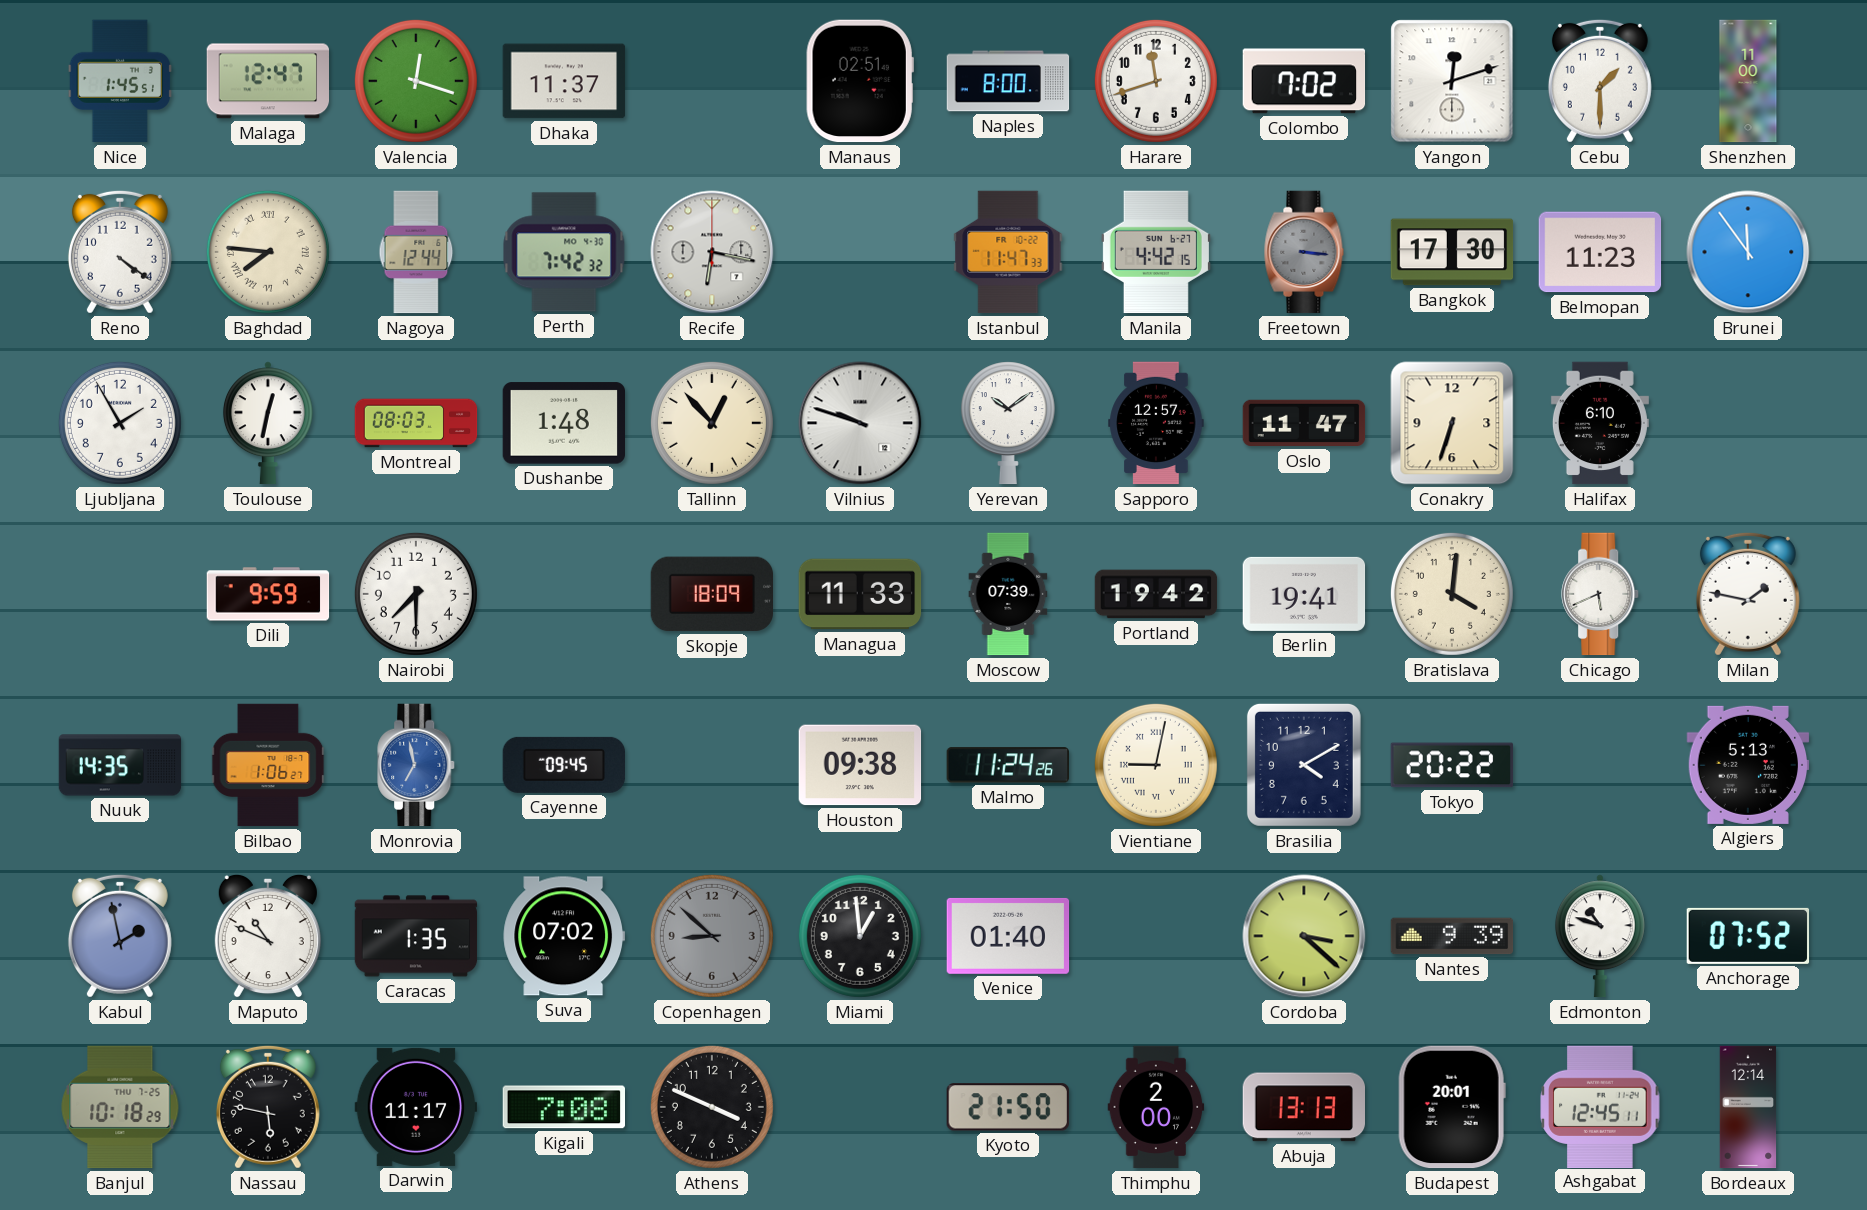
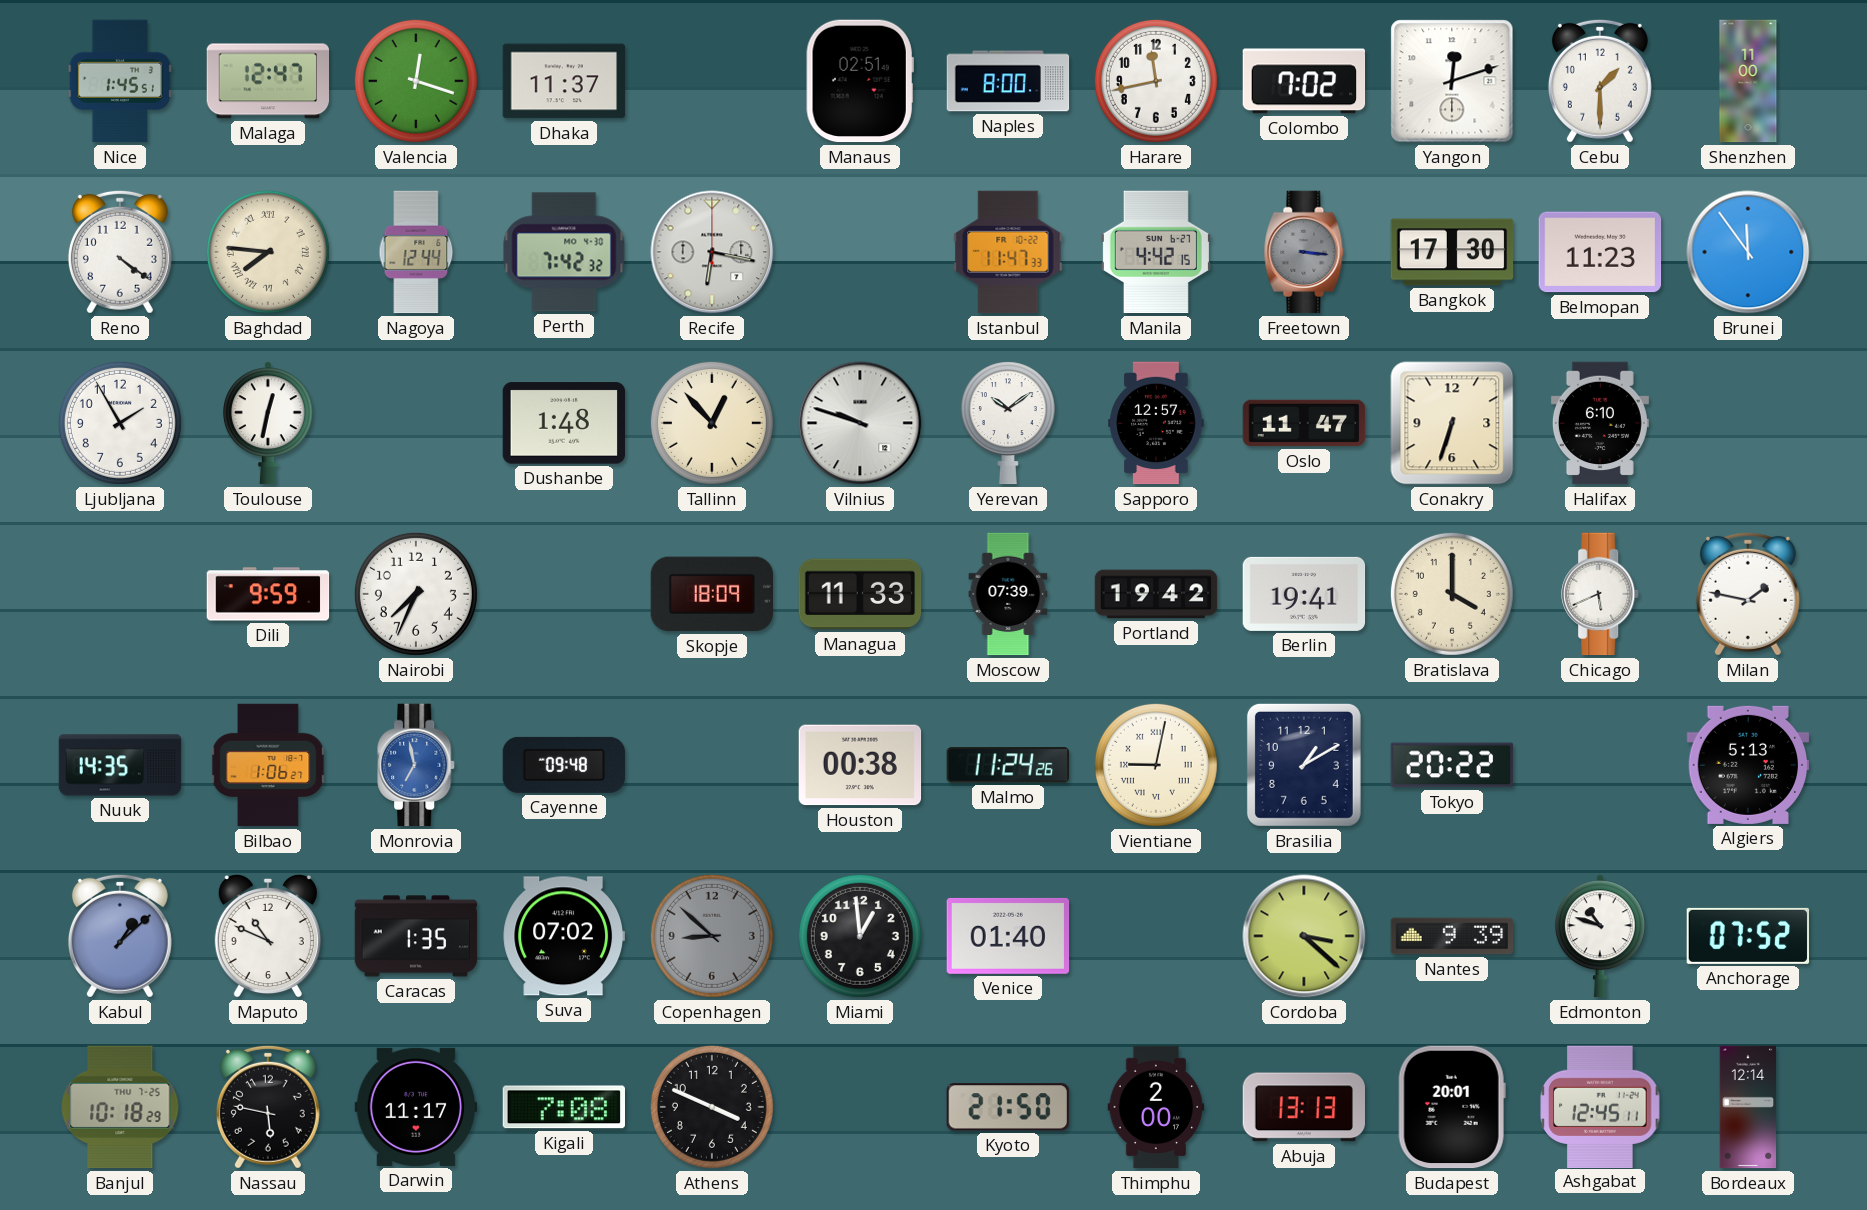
Harare: 11:42 -> 11:43 (1156, 81)
Montreal: 08:03 -> none (416, 423)
Nairobi: 7:30 -> 7:34 (416, 594)
Bratislava: 4:01 -> 4:00 (1452, 594)
Cayenne: 09:45 -> 09:48 (563, 765)
Houston: 09:38 -> 00:38 (860, 765)
Brasilia: 4:10 -> 1:10 (1304, 765)
Kabul: 1:58 -> 1:08 (120, 936)
